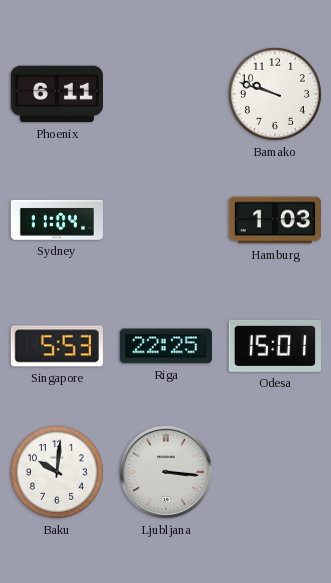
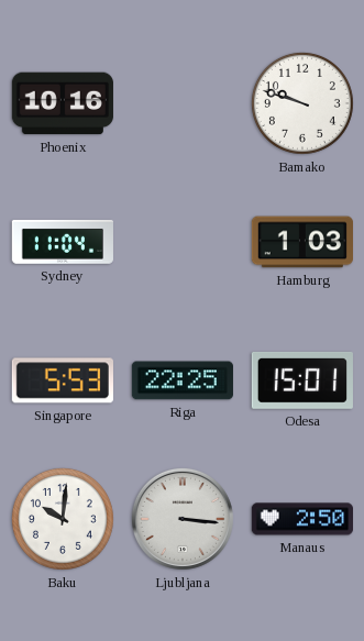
Phoenix: 6:11 -> 10:16 (63, 103)
Manaus: none -> 2:50 (301, 519)
